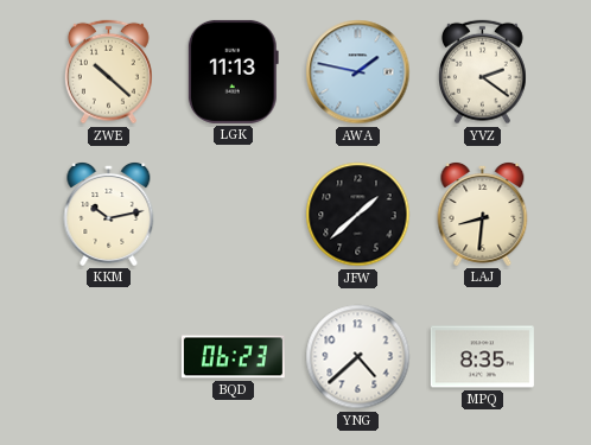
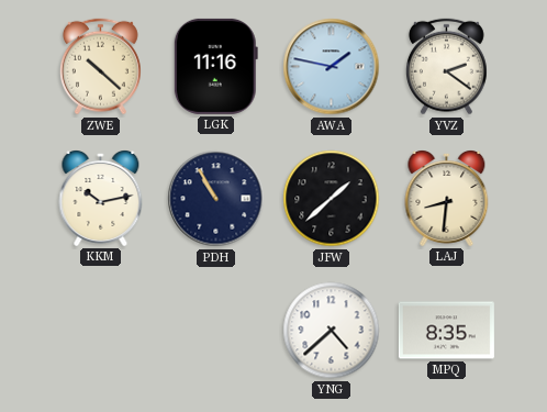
LGK: 11:13 -> 11:16 (215, 66)
PDH: none -> 10:55 (216, 199)
BQD: 06:23 -> none (233, 357)
